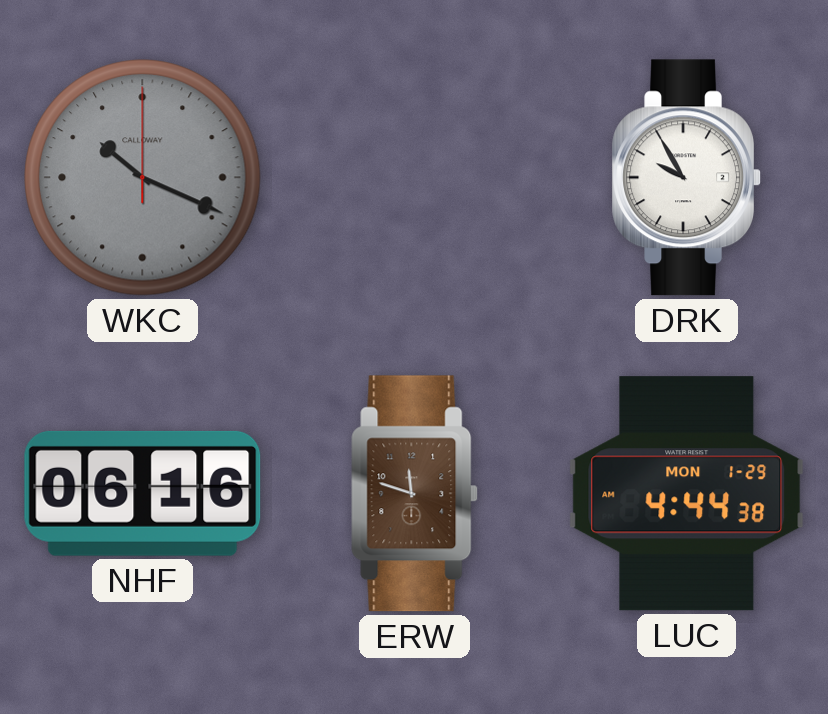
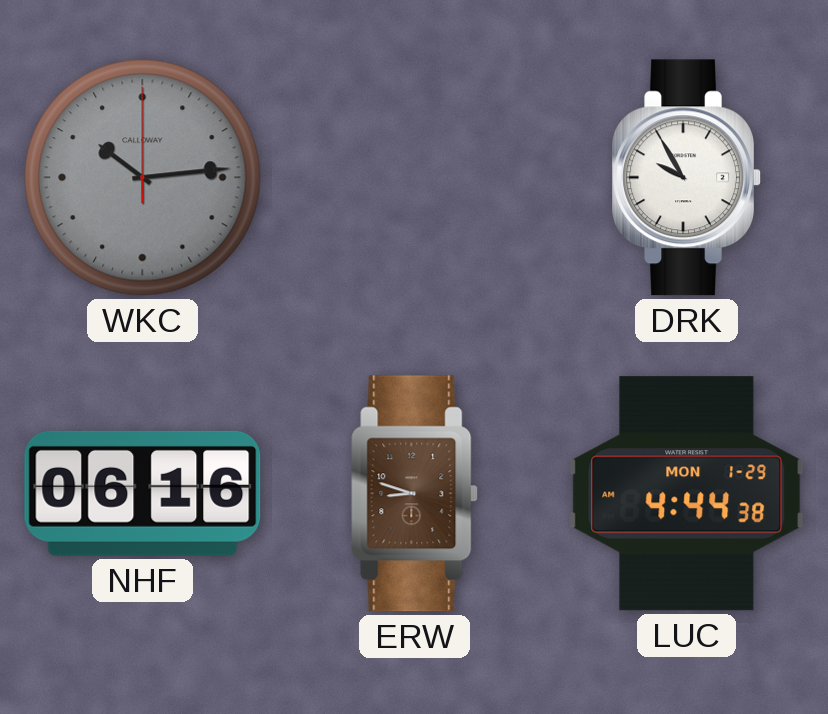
WKC: 10:19 -> 10:14 (143, 178)
ERW: 11:48 -> 8:48 (415, 494)
